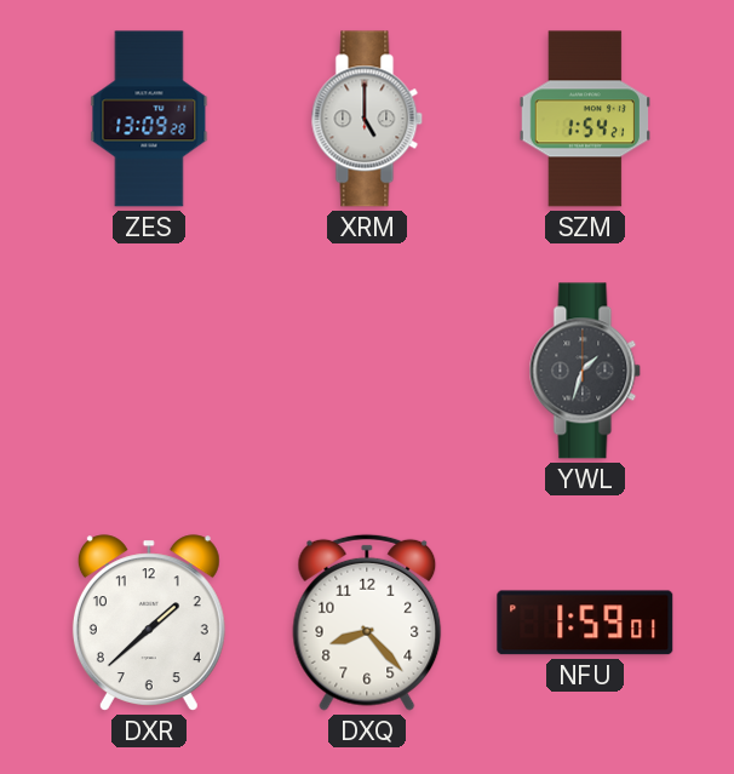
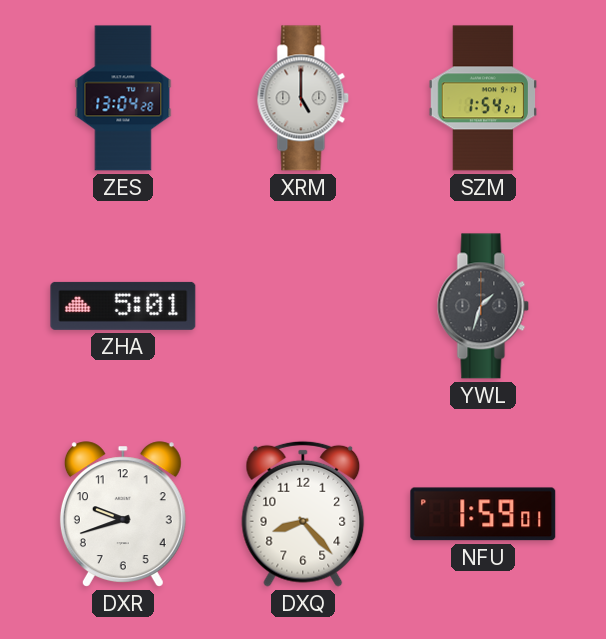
ZES: 13:09 -> 13:04 (123, 98)
ZHA: none -> 5:01 (123, 306)
DXR: 1:38 -> 9:42 (123, 514)
